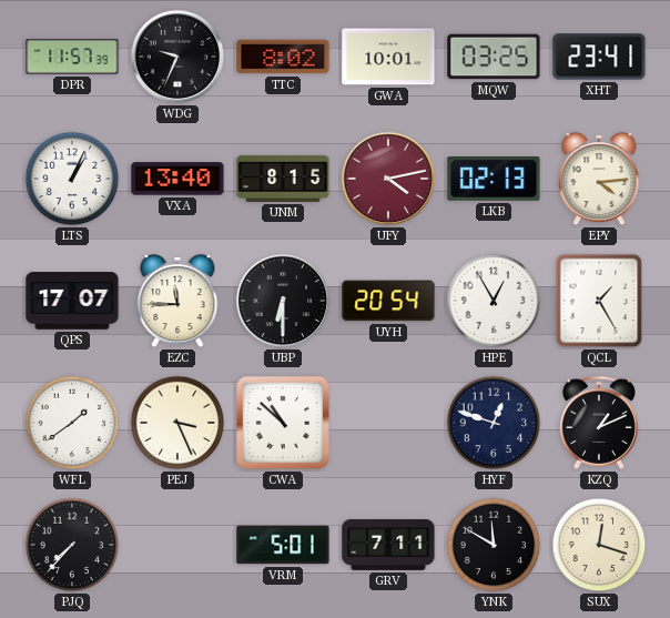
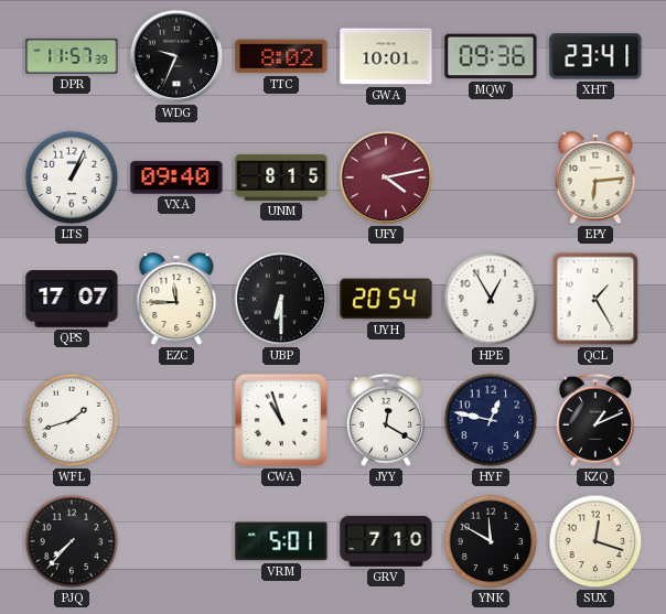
MQW: 03:25 -> 09:36 (491, 56)
VXA: 13:40 -> 09:40 (176, 177)
LKB: 02:13 -> none (494, 180)
EPY: 4:14 -> 6:14 (595, 179)
WFL: 1:39 -> 1:42 (72, 420)
PEJ: 3:26 -> none (177, 423)
CWA: 10:52 -> 10:57 (281, 420)
JYY: none -> 12:20 (386, 420)
HYF: 12:48 -> 12:47 (491, 420)
GRV: 7:11 -> 7:10 (386, 541)
